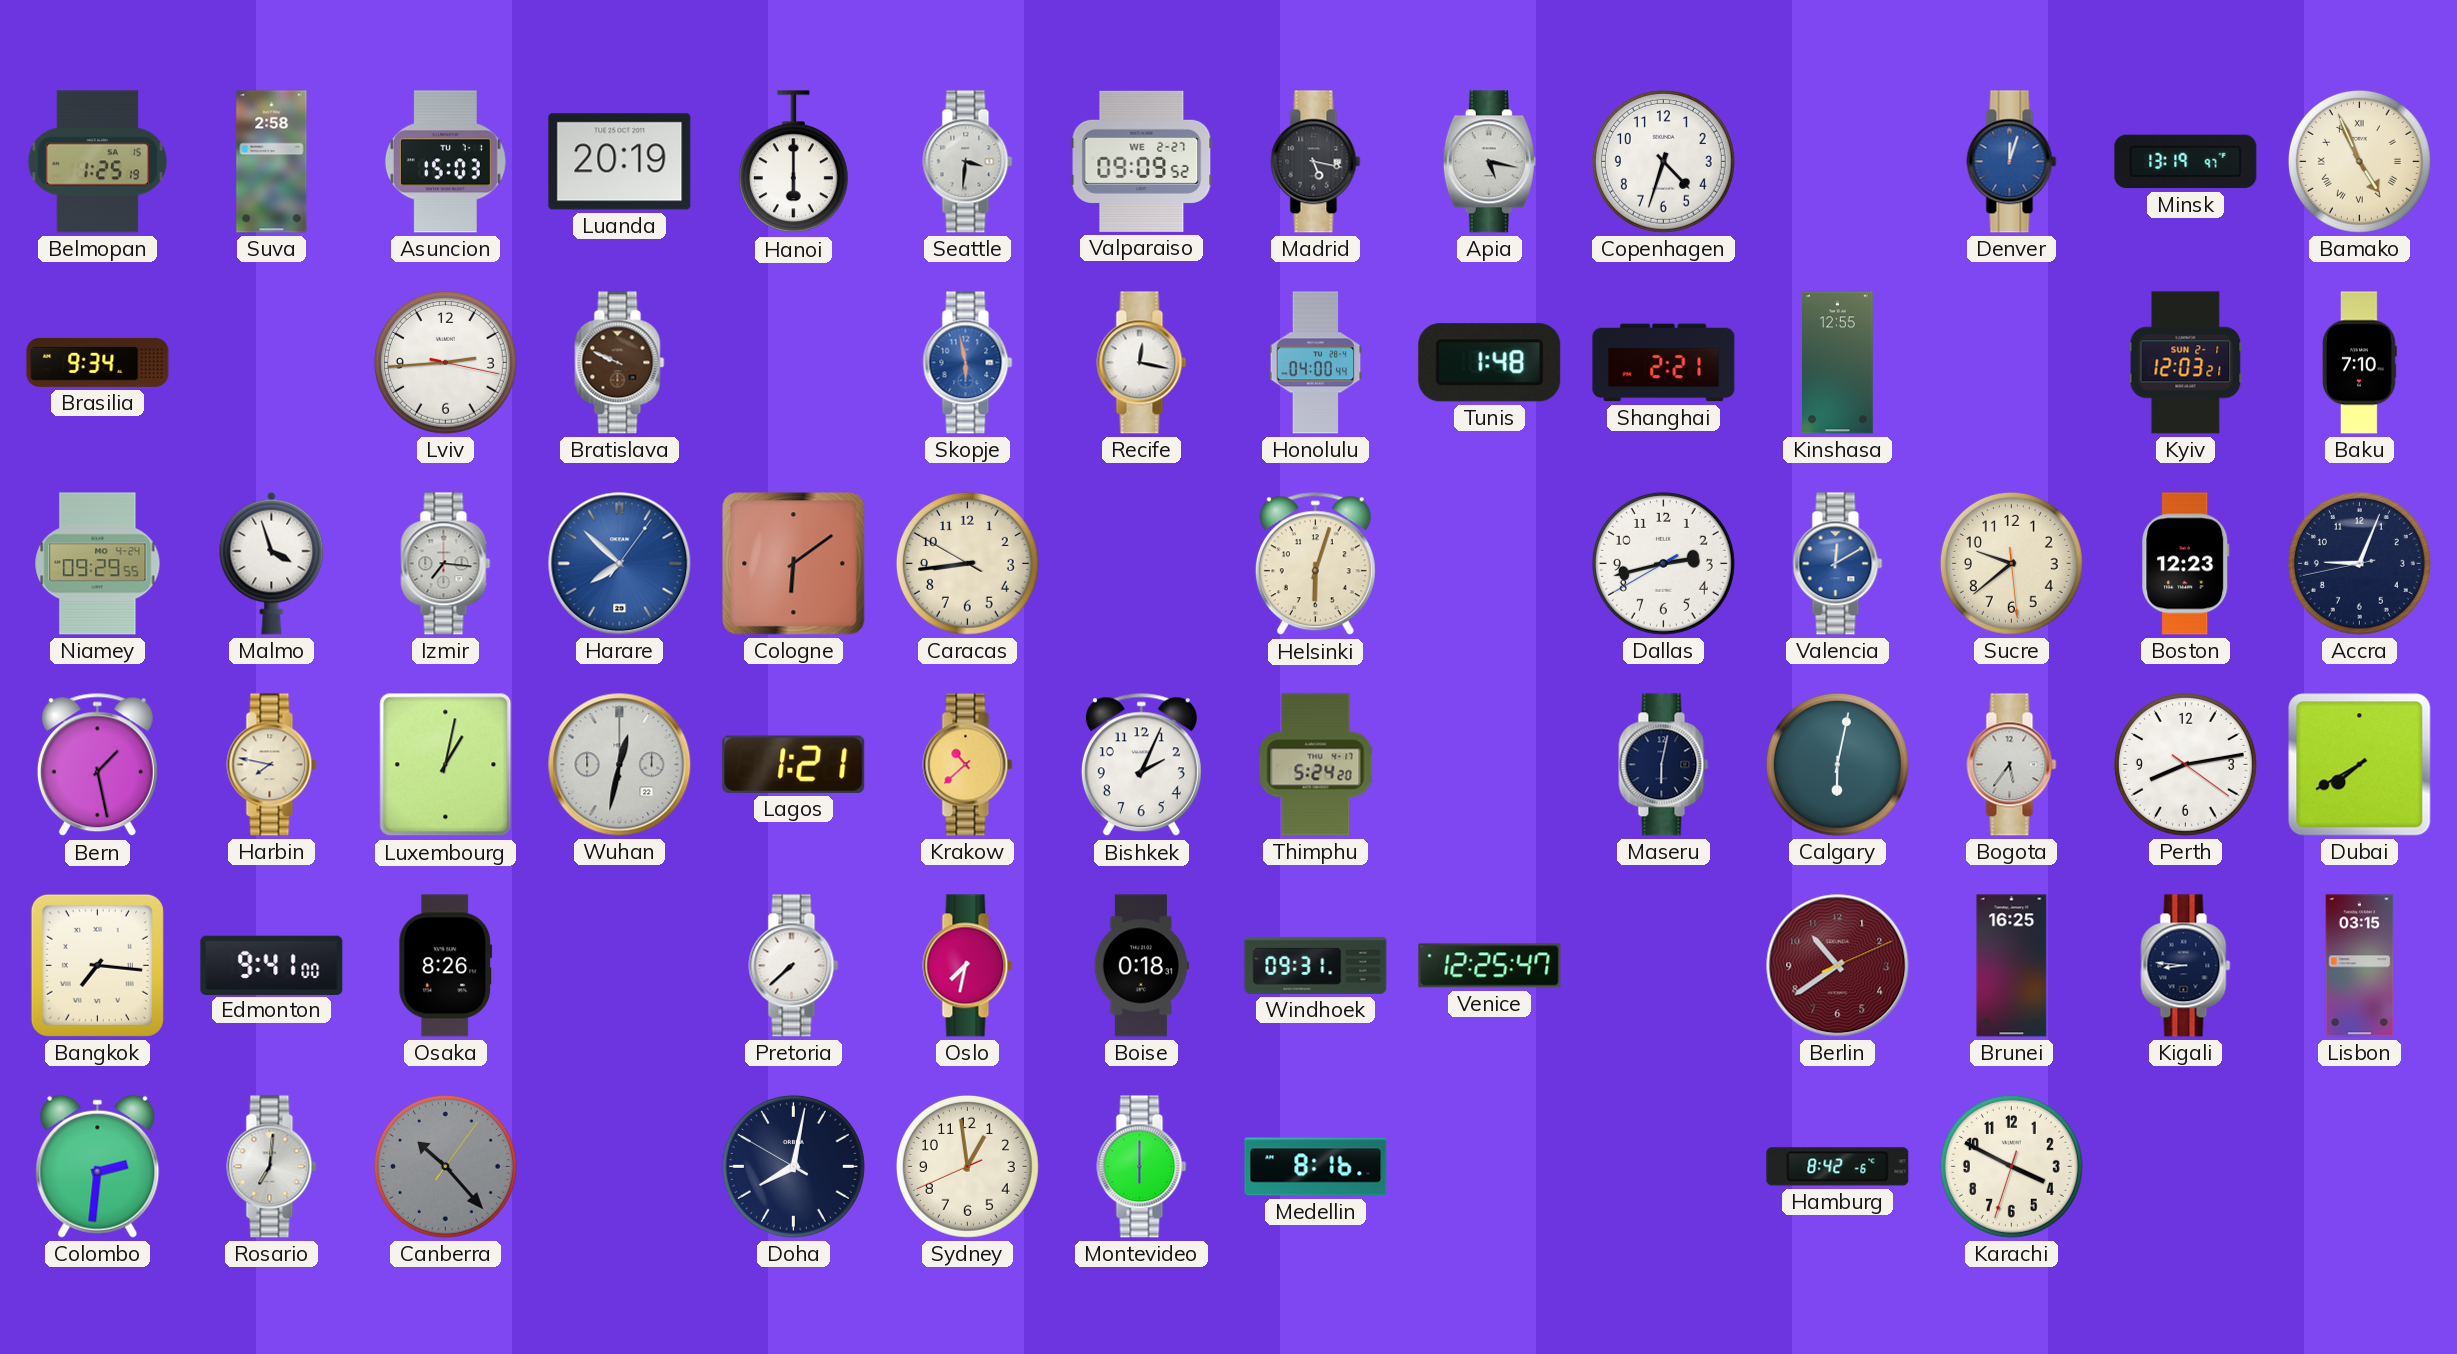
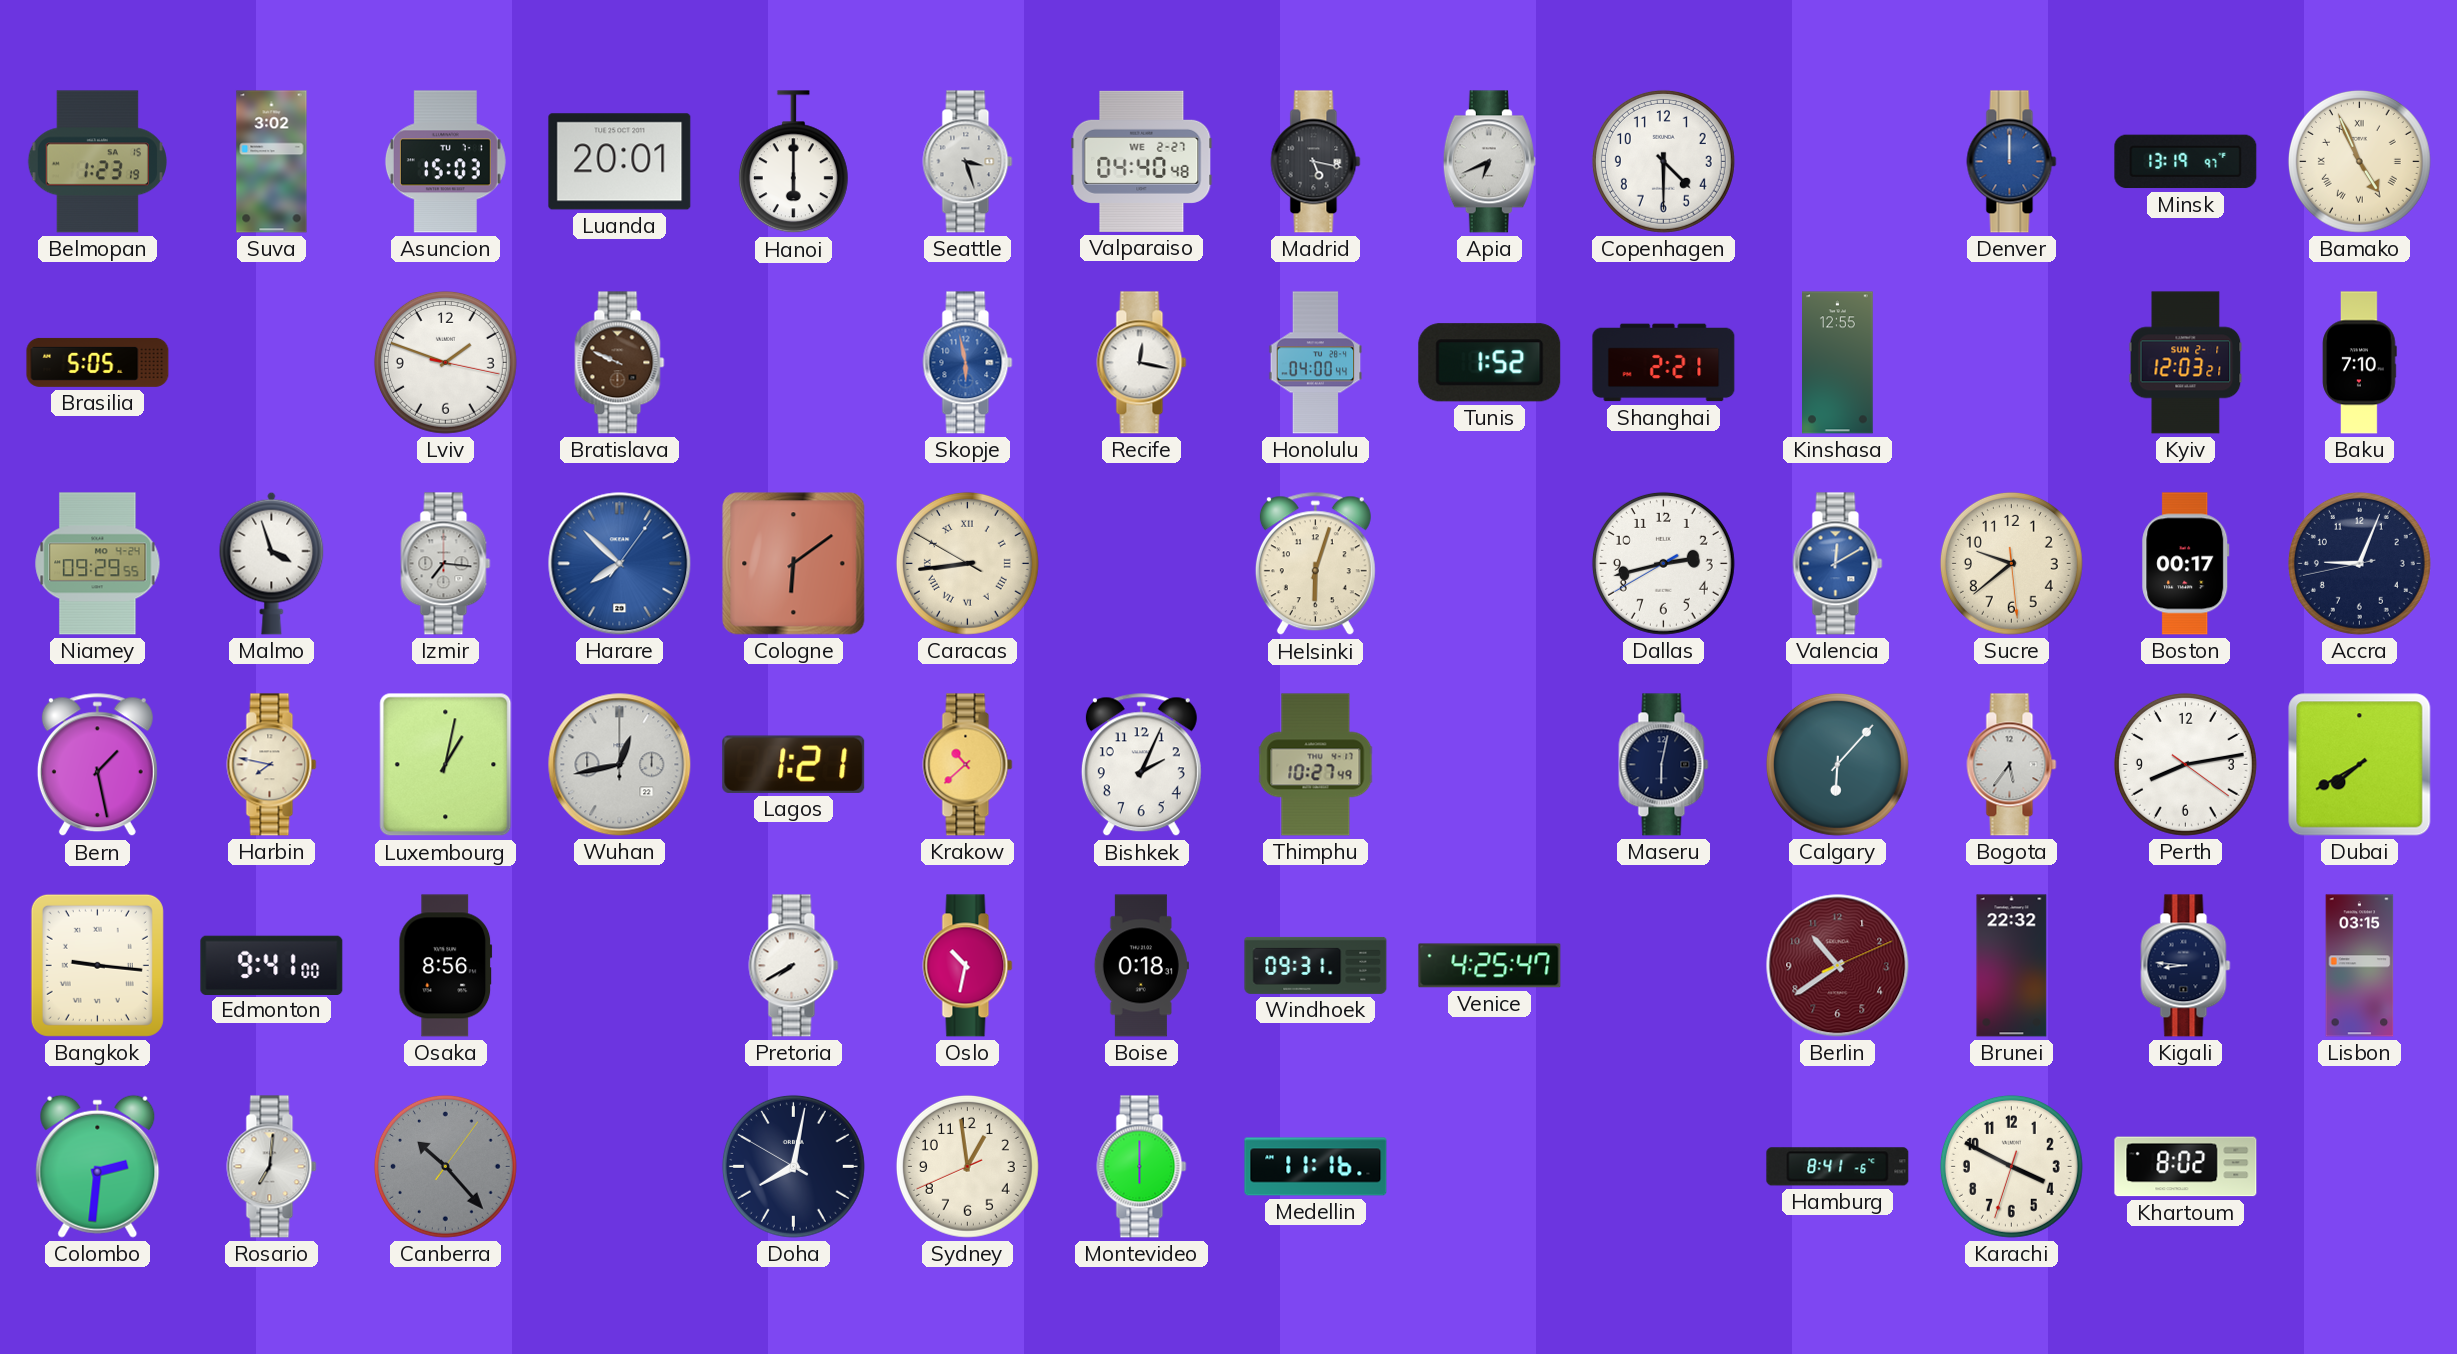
Belmopan: 1:25 -> 1:23 (97, 162)
Suva: 2:58 -> 3:02 (272, 162)
Luanda: 20:19 -> 20:01 (620, 162)
Seattle: 3:31 -> 3:27 (968, 162)
Valparaiso: 09:09 -> 04:40 (1142, 161)
Apia: 5:17 -> 6:41 (1489, 162)
Copenhagen: 4:33 -> 4:30 (1663, 161)
Denver: 12:03 -> 12:00 (2012, 162)
Brasilia: 9:34 -> 5:05 (98, 362)
Lviv: 2:44 -> 1:48 (445, 362)
Tunis: 1:48 -> 1:52 (1490, 363)
Caracas numerals: Arabic -> Roman (967, 563)
Boston: 12:23 -> 00:17 (2186, 564)
Wuhan: 12:32 -> 12:43 (620, 765)
Thimphu: 5:24 -> 10:27 (1316, 765)
Calgary: 6:02 -> 6:07 (1837, 764)
Bangkok: 7:16 -> 9:16 (97, 965)
Osaka: 8:26 -> 8:56 (446, 966)
Pretoria: 7:38 -> 7:40 (794, 966)
Oslo: 7:32 -> 10:32 (968, 966)
Venice: 12:25 -> 4:25 (1490, 966)
Brunei: 16:25 -> 22:32 (2012, 966)
Medellin: 8:16 -> 11:16 (1316, 1167)
Hamburg: 8:42 -> 8:41 (1838, 1167)
Khartoum: none -> 8:02 (2186, 1167)
